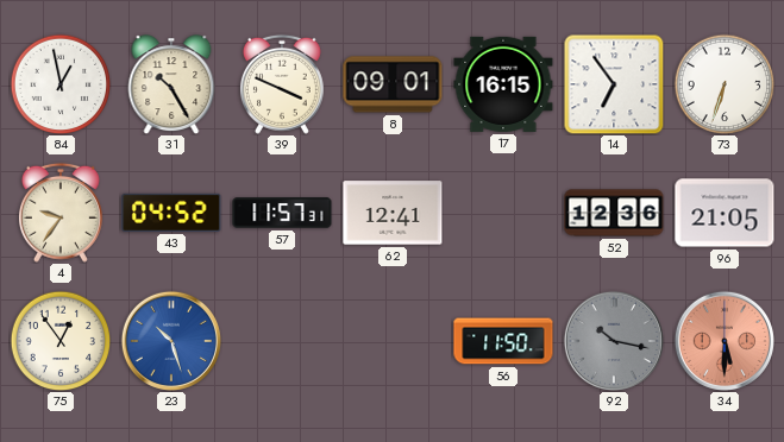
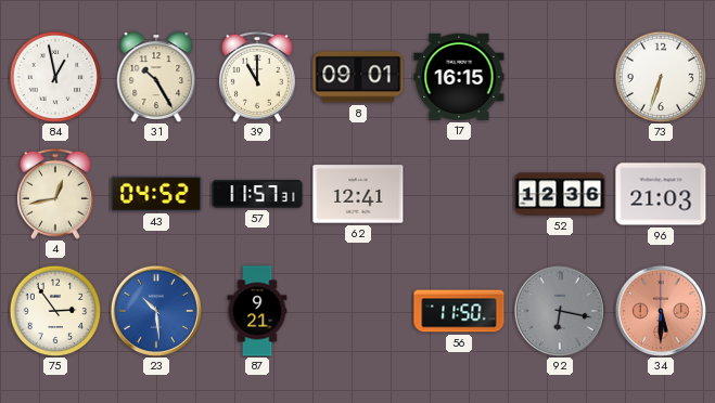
39: 3:49 -> 11:00 (257, 77)
14: 6:54 -> none (614, 84)
4: 9:36 -> 12:43 (55, 194)
96: 21:05 -> 21:03 (661, 194)
75: 12:54 -> 2:54 (55, 311)
23: 10:27 -> 10:29 (156, 311)
87: none -> 9:21 (257, 311)
92: 10:17 -> 6:17 (560, 311)
